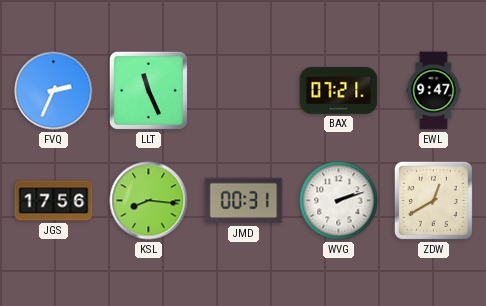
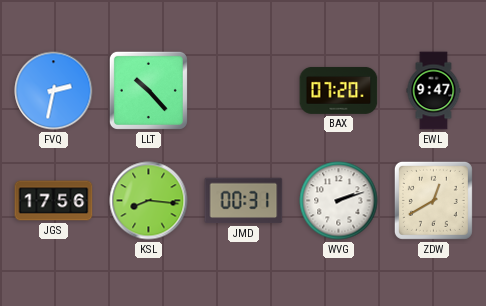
FVQ: 2:34 -> 2:32 (54, 91)
LLT: 11:26 -> 10:23 (148, 90)
BAX: 07:21 -> 07:20 (339, 90)
